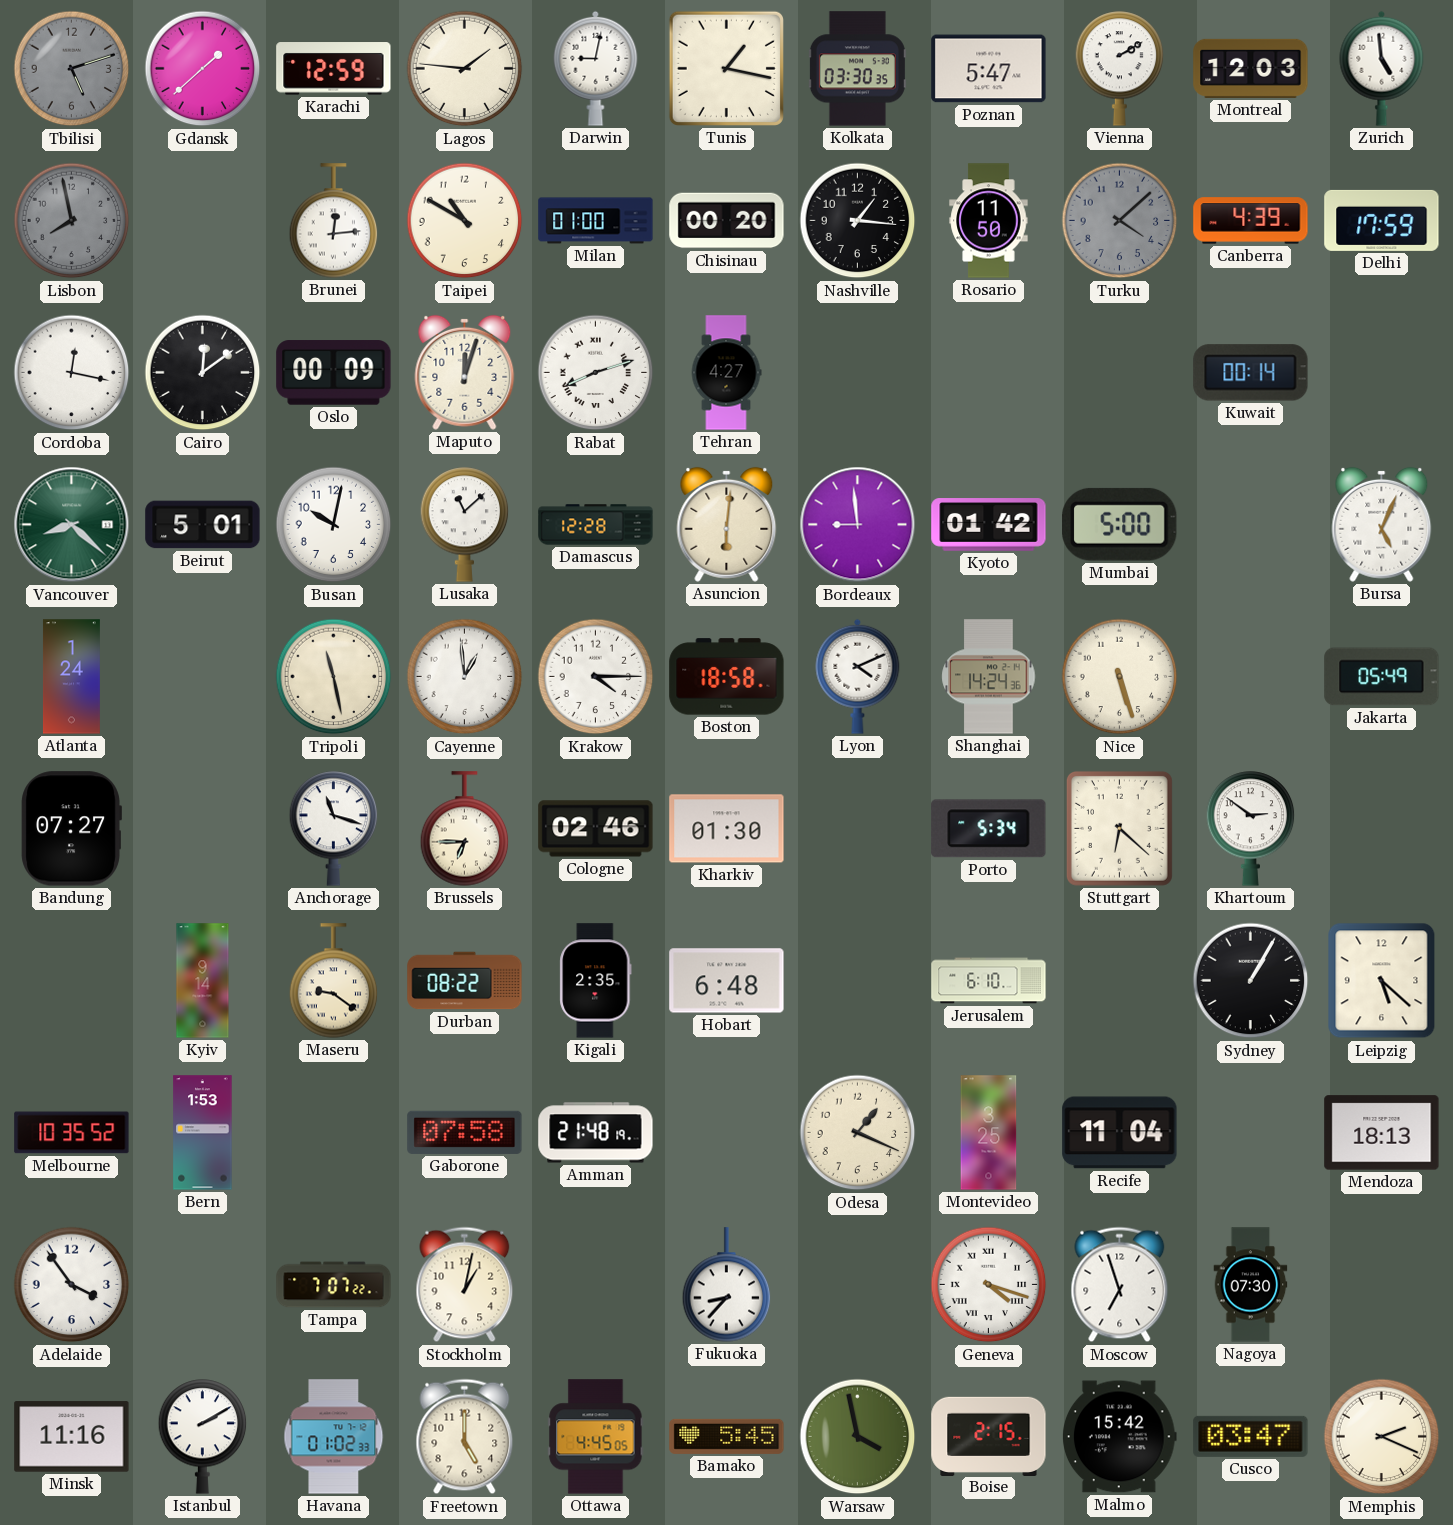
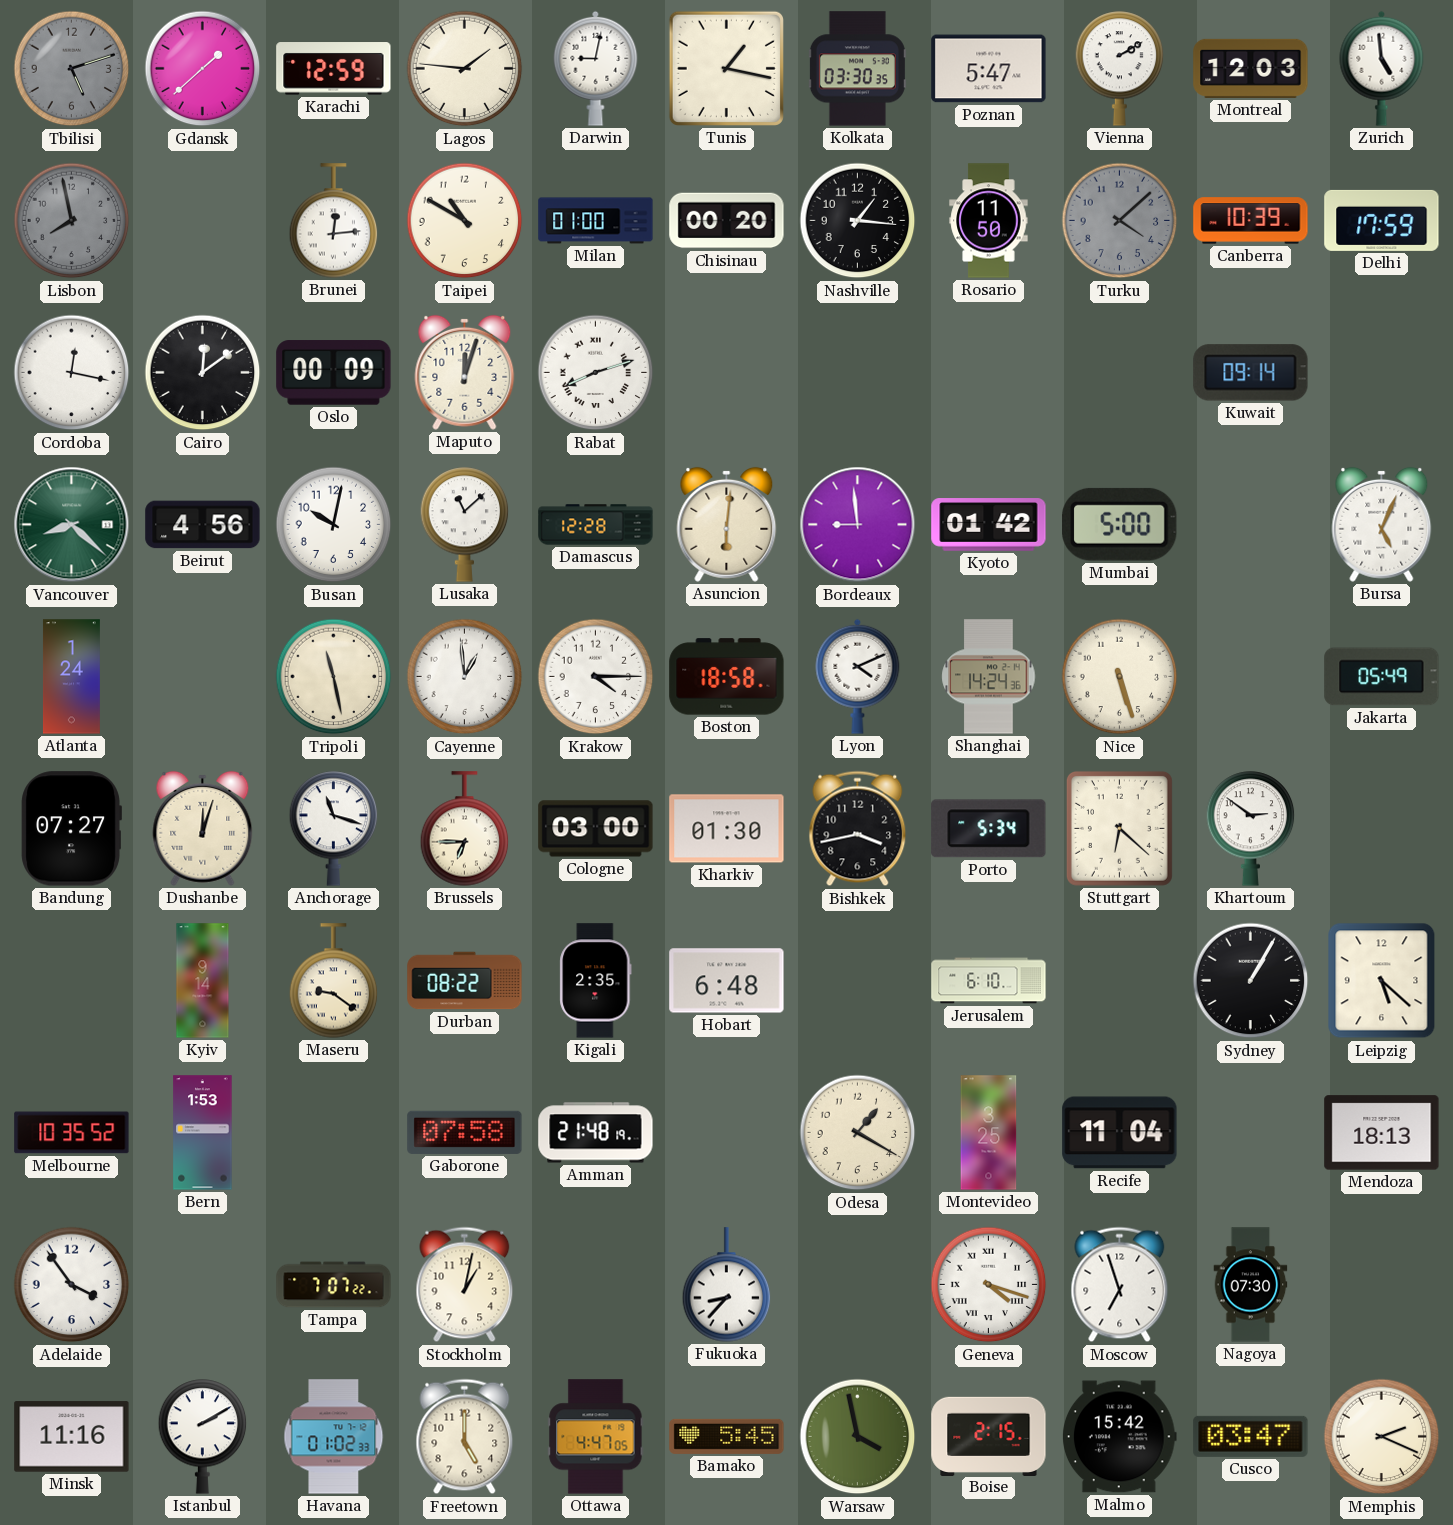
Canberra: 4:39 -> 10:39 (1251, 221)
Tehran: 4:27 -> none (726, 373)
Kuwait: 00:14 -> 09:14 (1251, 373)
Beirut: 5:01 -> 4:56 (203, 525)
Dushanbe: none -> 12:03 (203, 828)
Cologne: 02:46 -> 03:00 (596, 829)
Bishkek: none -> 3:43 (858, 829)
Odesa: 1:19 -> 1:20 (858, 1133)
Ottawa: 4:45 -> 4:47 (596, 1437)
